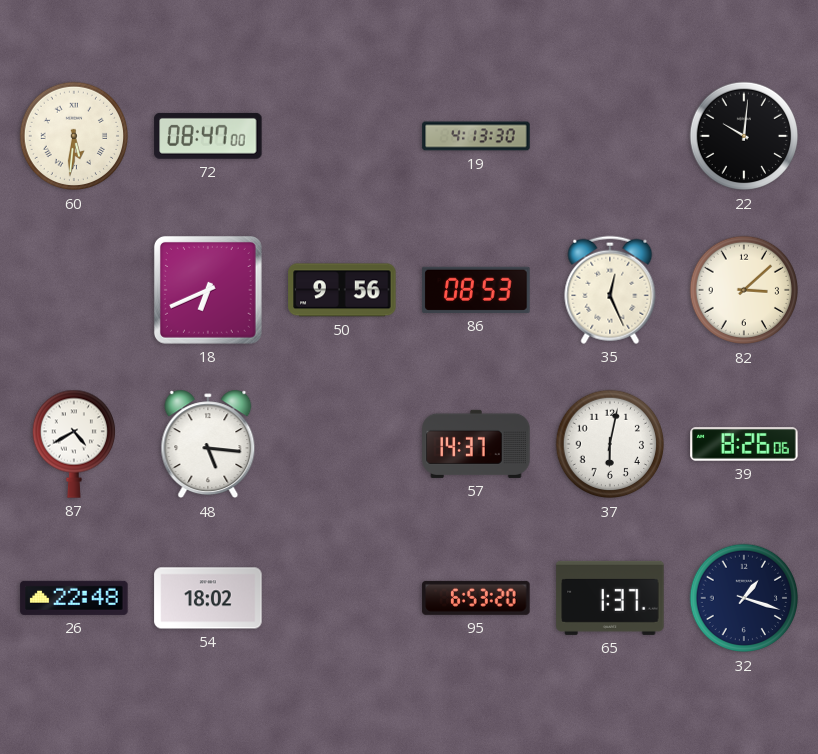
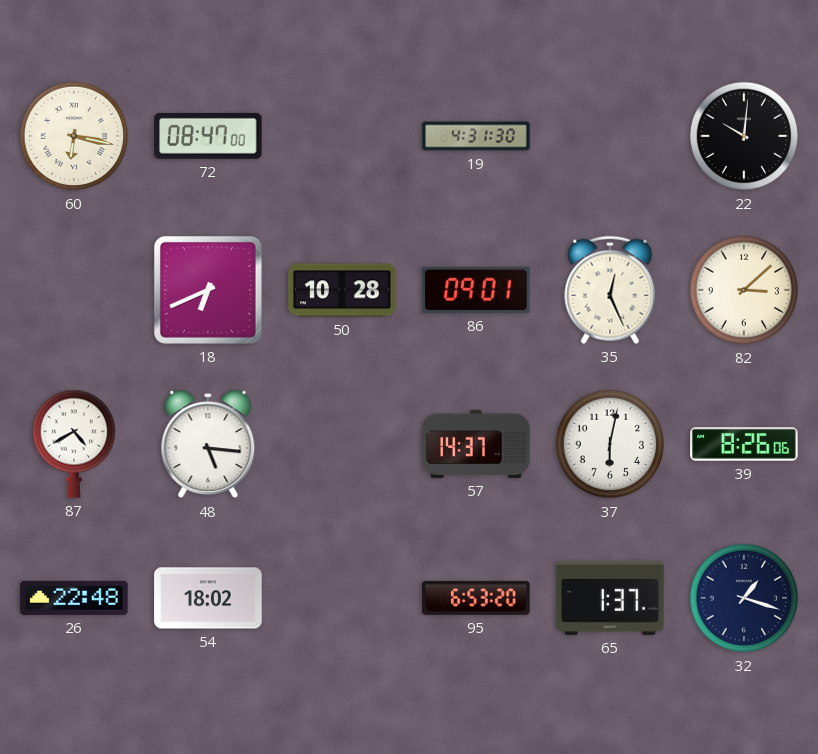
60: 5:31 -> 6:17 (74, 136)
19: 4:13 -> 4:31 (476, 136)
50: 9:56 -> 10:28 (342, 290)
86: 08:53 -> 09:01 (476, 290)
